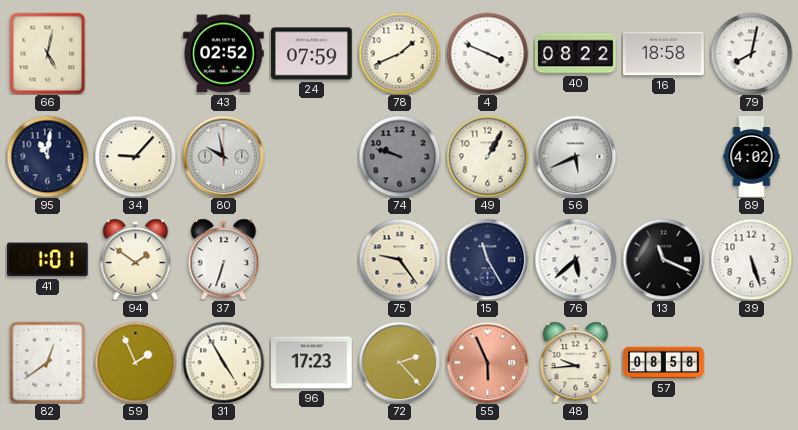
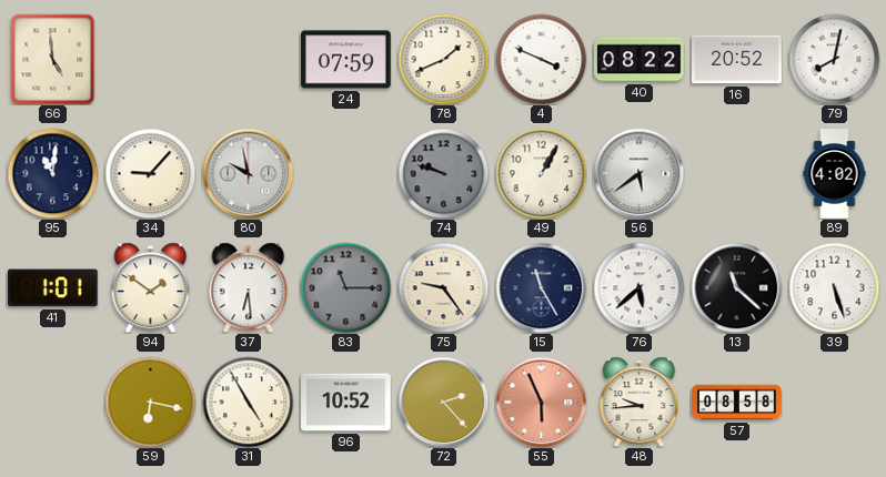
66: 5:02 -> 4:59 (53, 59)
43: 02:52 -> none (224, 54)
16: 18:58 -> 20:52 (737, 60)
56: 5:41 -> 5:39 (638, 173)
37: 6:33 -> 6:29 (249, 287)
83: none -> 11:15 (345, 287)
13: 11:19 -> 11:22 (736, 287)
82: 12:39 -> none (48, 362)
59: 1:56 -> 6:17 (150, 402)
96: 17:23 -> 10:52 (346, 403)
